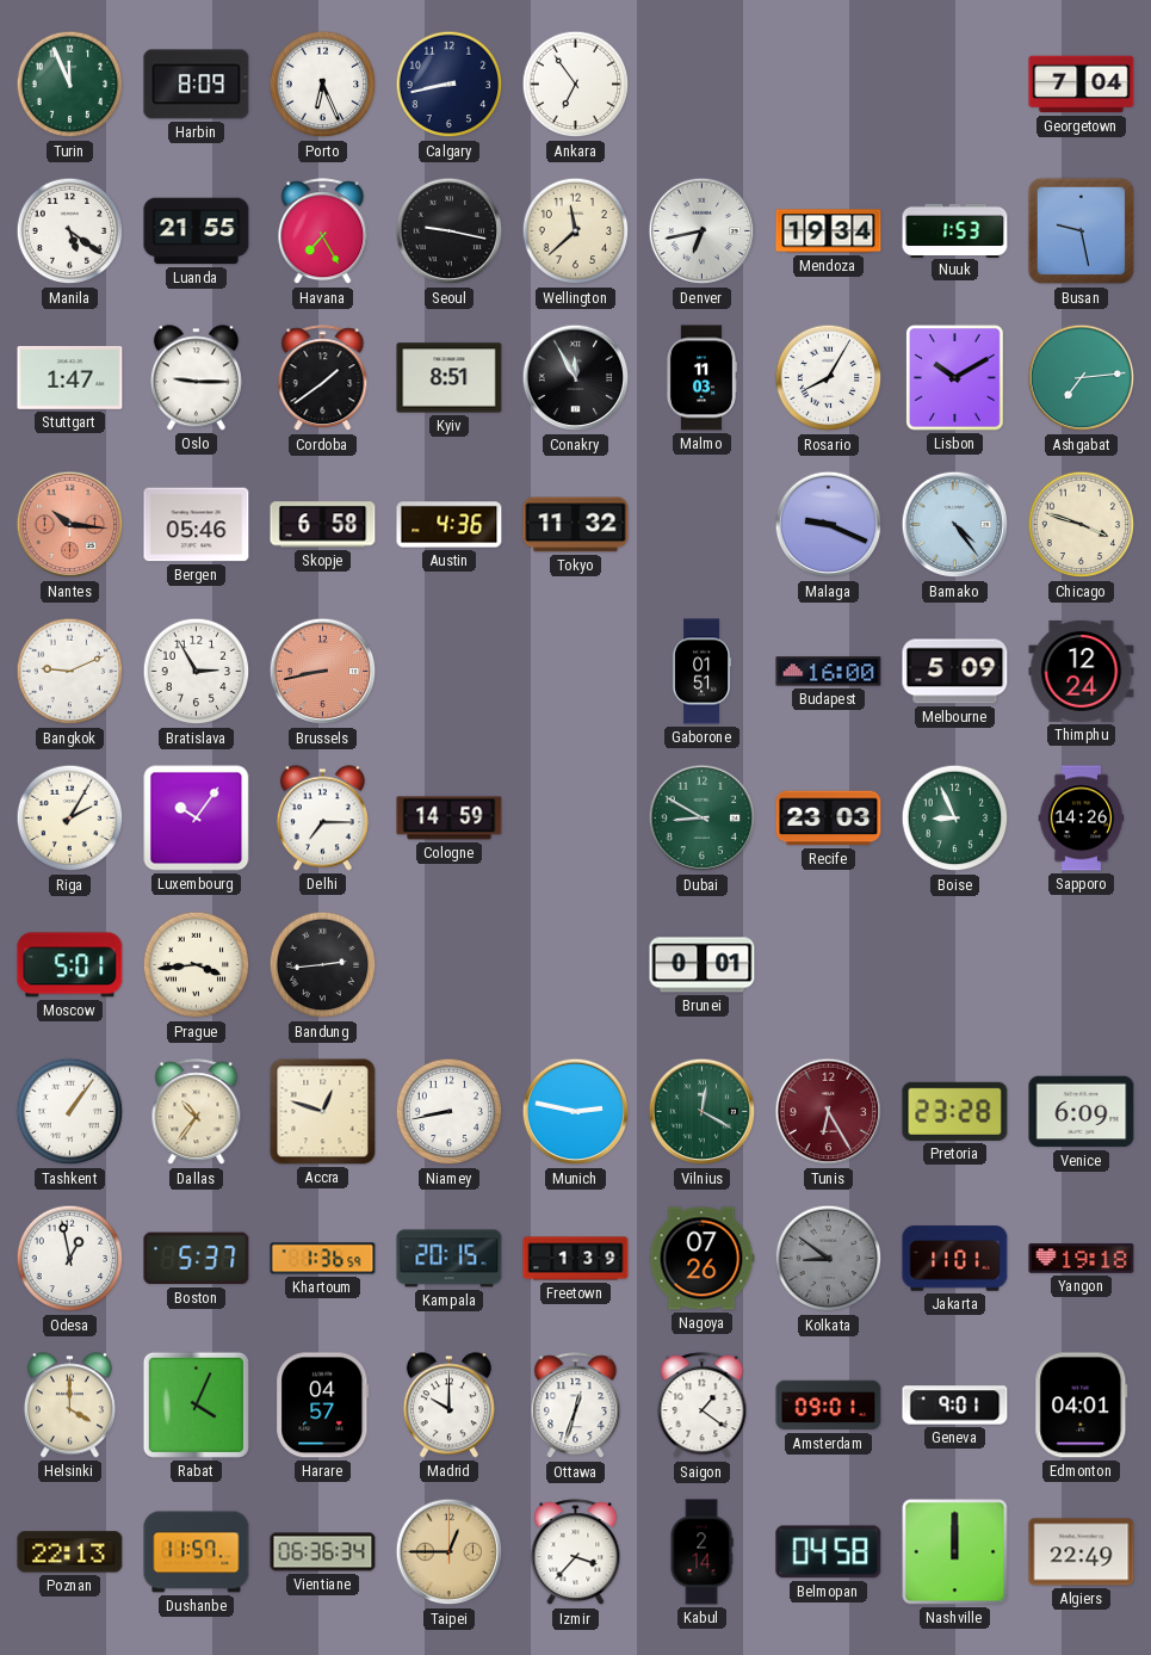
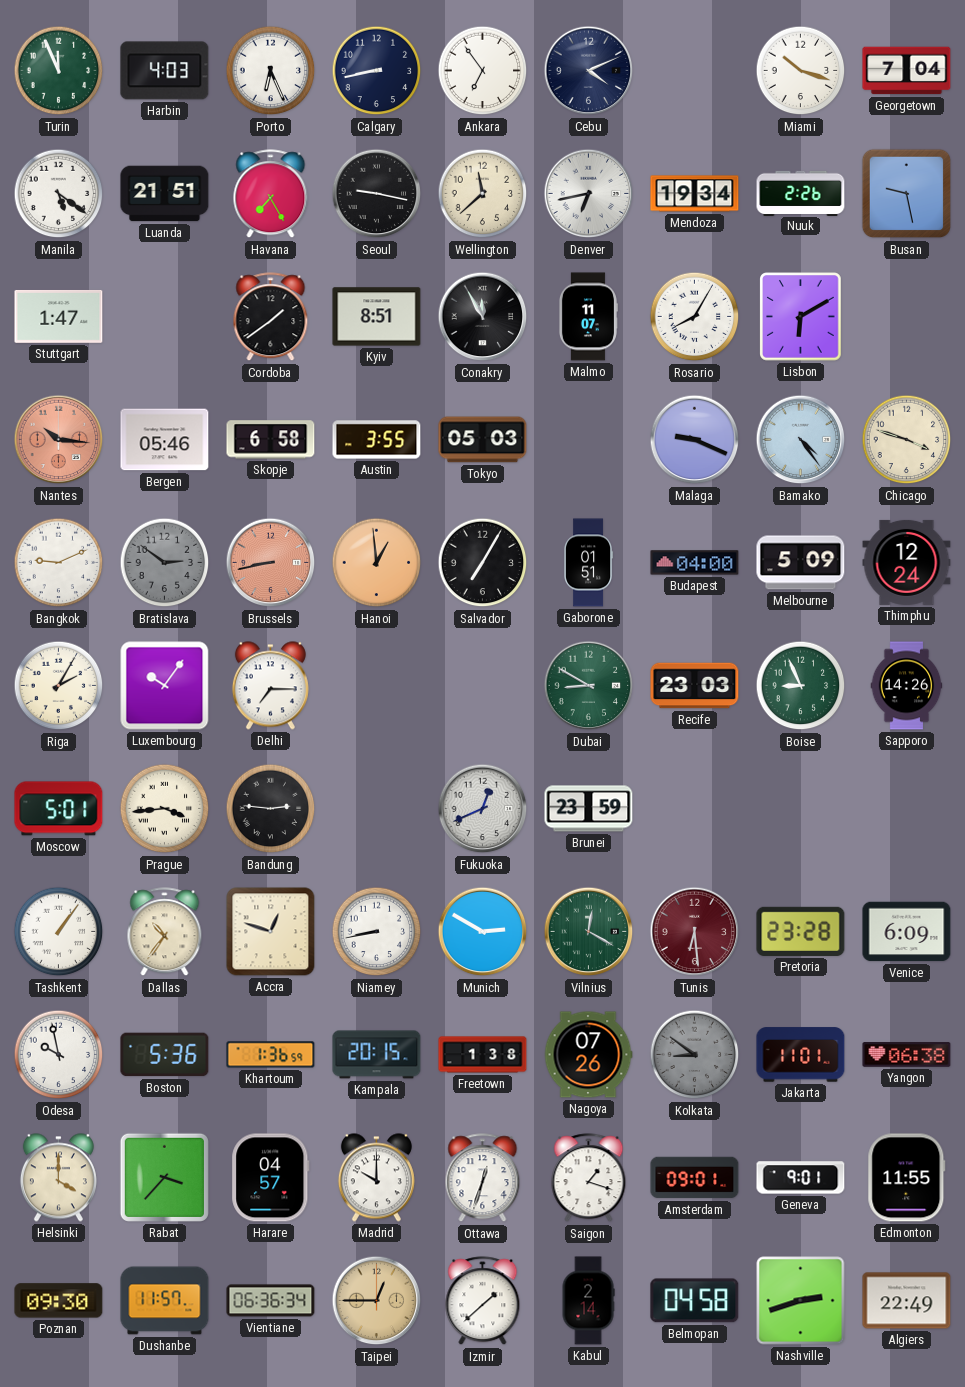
Harbin: 8:09 -> 4:03 (165, 71)
Cebu: none -> 4:11 (589, 71)
Miami: none -> 10:18 (801, 71)
Luanda: 21:55 -> 21:51 (165, 194)
Nuuk: 1:53 -> 2:26 (801, 193)
Oslo: 9:15 -> none (196, 378)
Malmo: 11:03 -> 11:07 (588, 317)
Lisbon: 10:10 -> 6:10 (801, 317)
Ashgabat: 7:14 -> none (1082, 378)
Austin: 4:36 -> 3:55 (377, 440)
Tokyo: 11:32 -> 05:03 (483, 440)
Bratislava: 2:55 -> 2:51 (165, 563)
Bratislava dial: white -> grey (165, 563)
Hanoi: none -> 12:59 (377, 563)
Salvador: none -> 7:05 (483, 563)
Budapest: 16:00 -> 04:00 (695, 563)
Cologne: 14:59 -> none (450, 819)
Bandung: 2:44 -> 2:46 (271, 809)
Fukuoka: none -> 12:41 (483, 809)
Brunei: 0:01 -> 23:59 (589, 809)
Munich: 2:47 -> 2:50 (483, 932)
Tunis: 6:25 -> 6:29 (695, 932)
Odesa: 12:58 -> 9:58 (59, 1055)
Boston: 5:37 -> 5:36 (165, 1055)
Freetown: 1:39 -> 1:38 (483, 1055)
Yangon: 19:18 -> 06:38 (907, 1055)
Rabat: 4:04 -> 3:37 (164, 1177)
Saigon: 1:21 -> 1:18 (589, 1178)
Edmonton: 04:01 -> 11:55 (907, 1178)
Poznan: 22:13 -> 09:30 (59, 1301)
Izmir: 3:37 -> 1:38 (483, 1301)
Nashville: 12:00 -> 2:42 (801, 1301)
